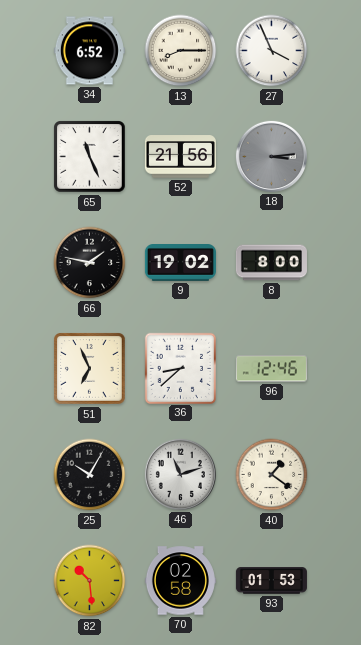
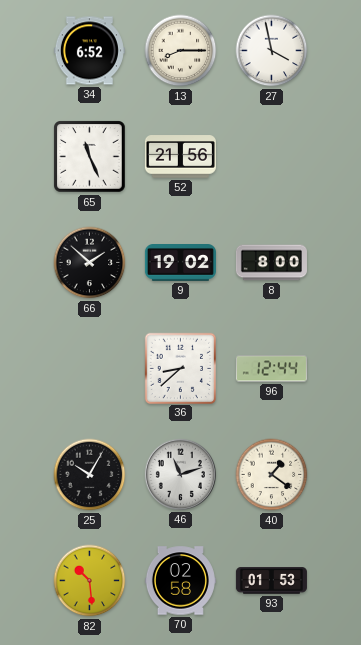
27: 3:56 -> 3:58 (272, 51)
18: 3:14 -> none (271, 156)
66: 1:47 -> 1:52 (90, 263)
51: 6:56 -> none (90, 369)
96: 12:46 -> 12:44 (271, 369)
